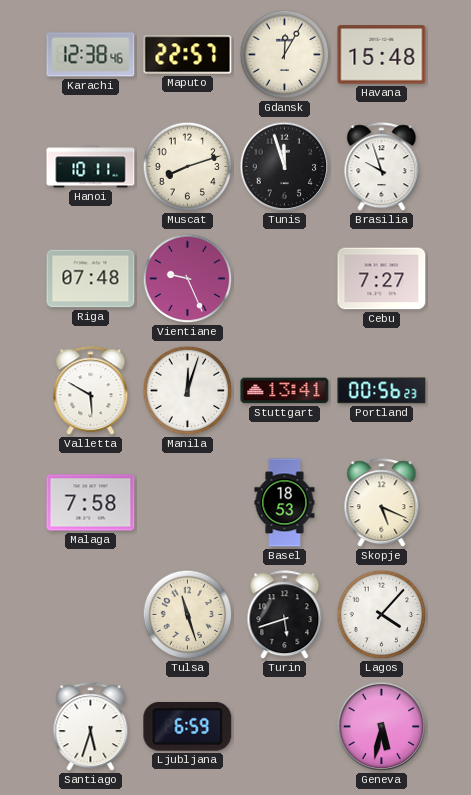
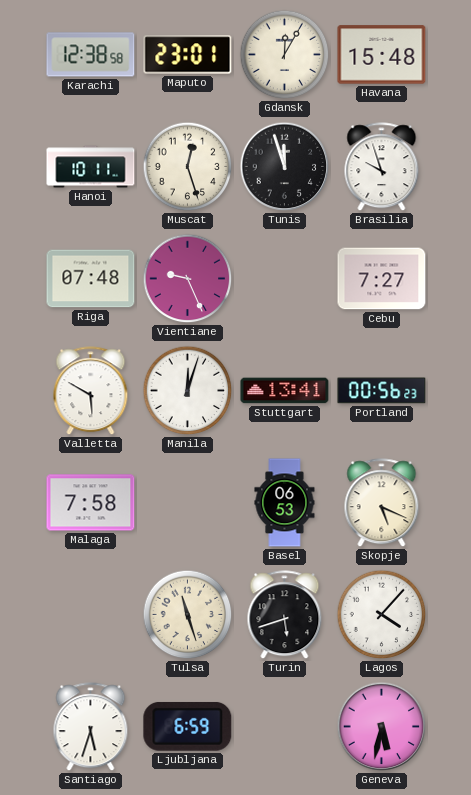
Karachi: 12:38:46 -> 12:38:58 (91, 55)
Maputo: 22:57 -> 23:01 (188, 55)
Muscat: 8:12 -> 12:27 (188, 167)
Basel: 18:53 -> 06:53 (285, 503)
